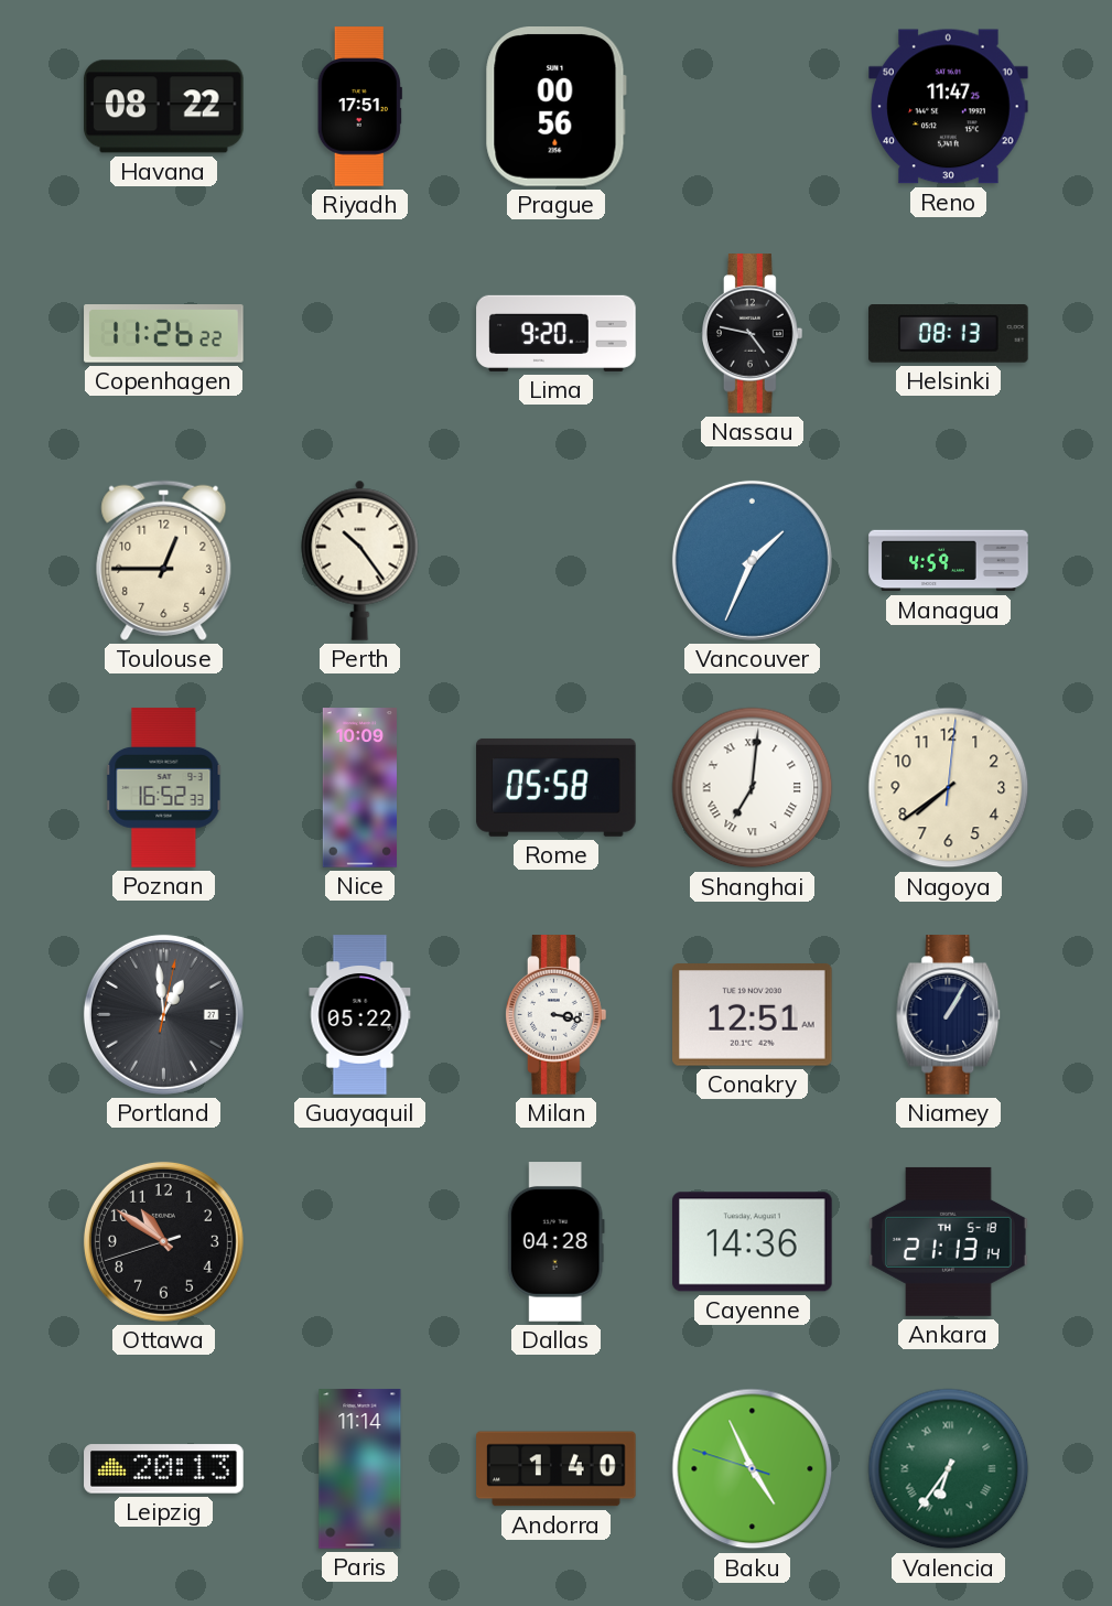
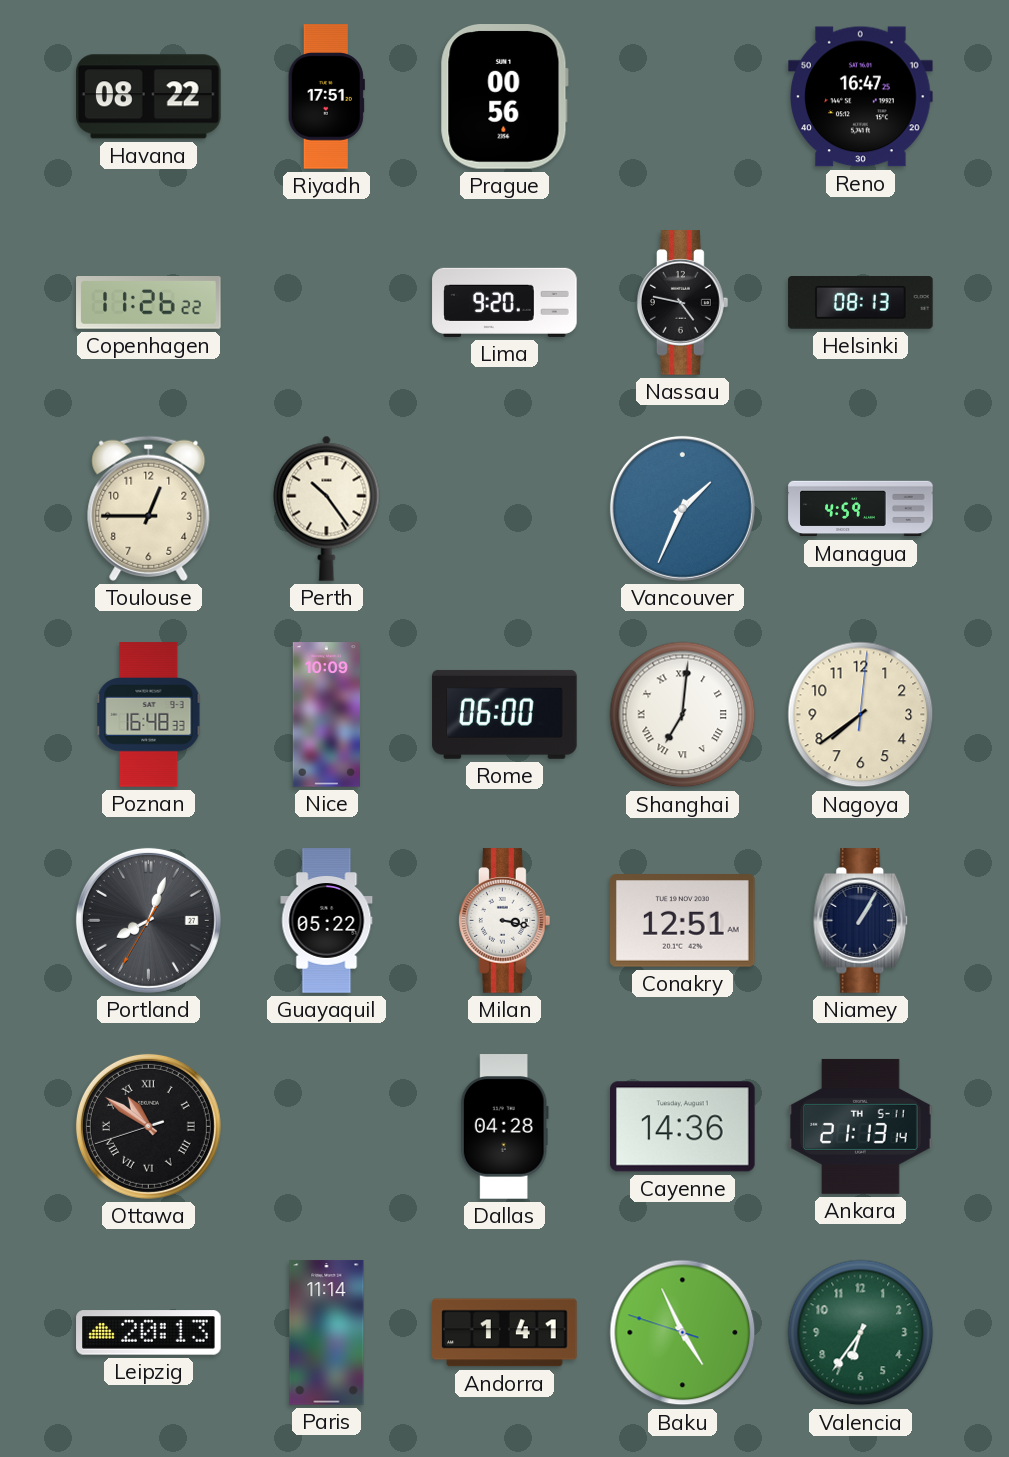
Reno: 11:47 -> 16:47 (861, 97)
Poznan: 16:52 -> 16:48 (149, 715)
Rome: 05:58 -> 06:00 (505, 714)
Portland: 12:59 -> 8:03 (148, 920)
Ottawa numerals: Arabic -> Roman (148, 1126)
Ankara date: TH 5-18 -> TH 5-11 (861, 1126)
Andorra: 1:40 -> 1:41 (505, 1333)
Valencia numerals: Roman -> Arabic (861, 1333)
